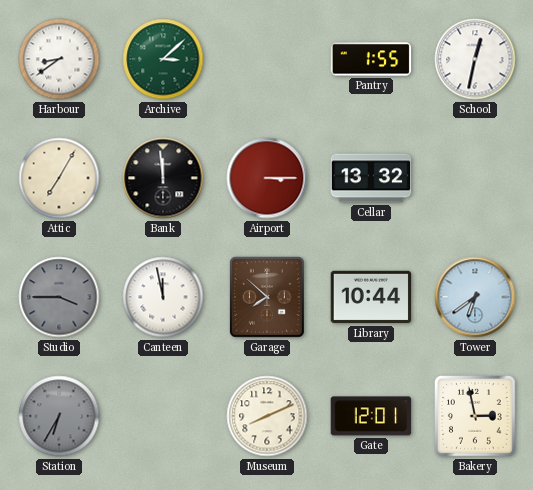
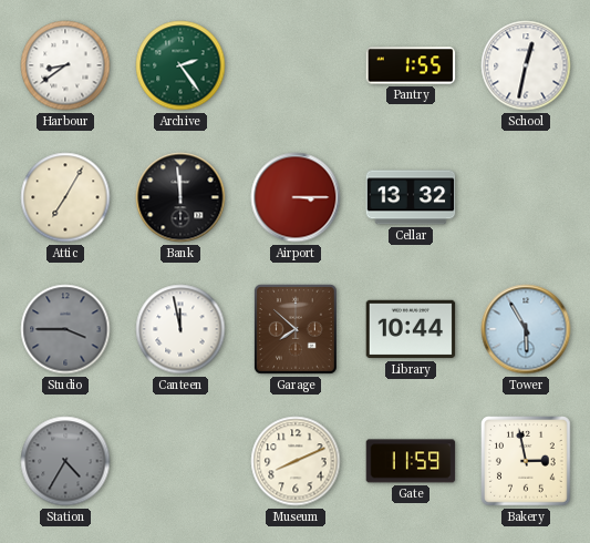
Archive: 3:08 -> 2:24 (180, 65)
Tower: 6:39 -> 5:55 (526, 329)
Station: 6:35 -> 4:35 (65, 461)
Gate: 12:01 -> 11:59 (411, 461)
